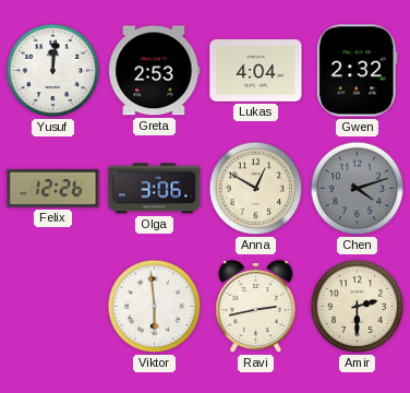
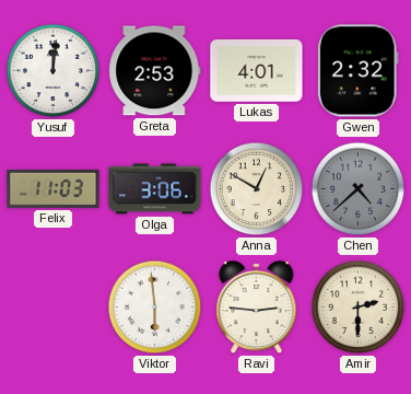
Lukas: 4:04 -> 4:01 (257, 71)
Felix: 12:26 -> 11:03 (54, 188)
Chen: 4:12 -> 4:38 (359, 189)
Ravi: 2:43 -> 2:46 (257, 308)
